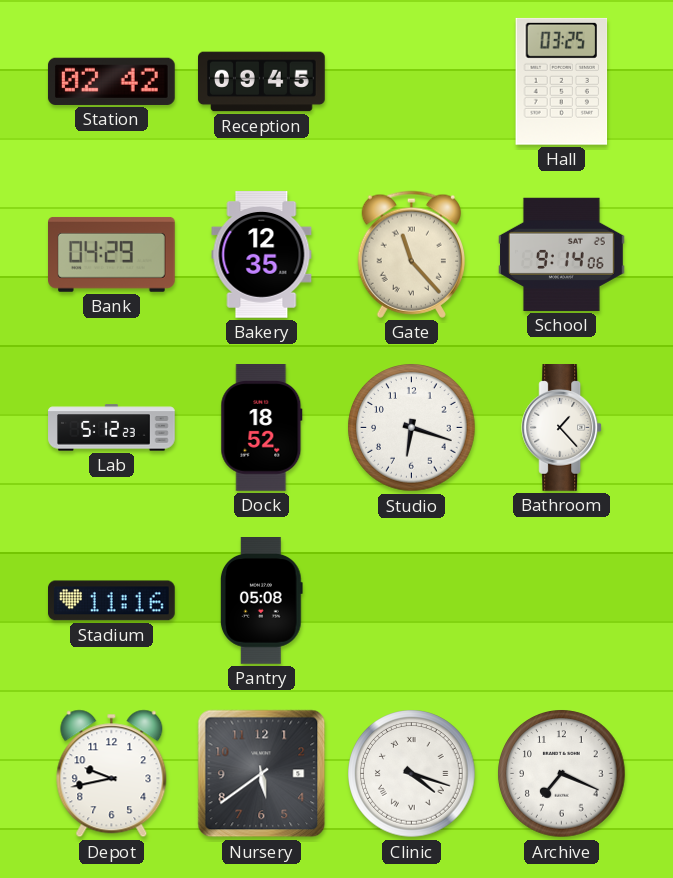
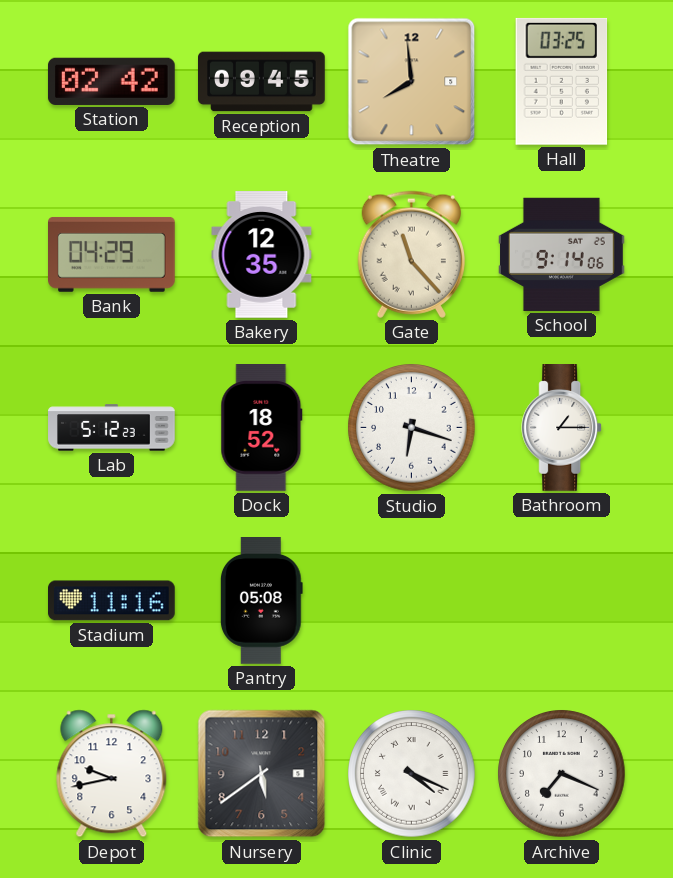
Theatre: none -> 7:59 (412, 82)
Bathroom: 1:23 -> 1:15 (562, 428)
Clinic: 4:18 -> 4:19 (412, 774)
